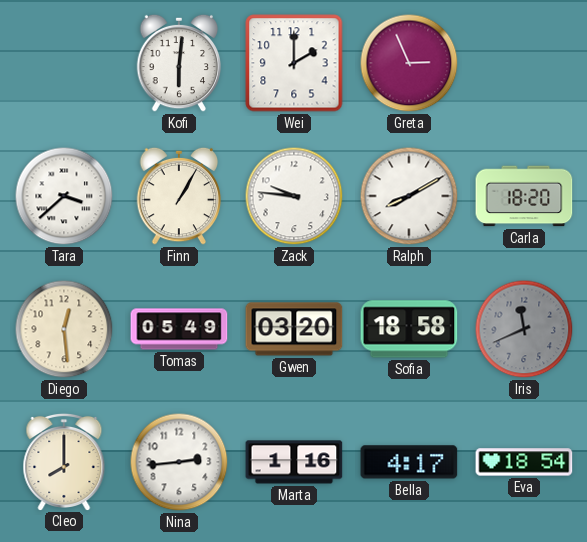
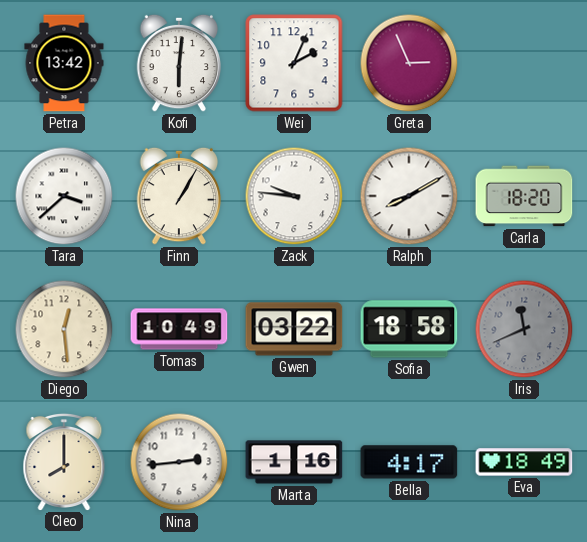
Petra: none -> 13:42 (64, 63)
Wei: 2:00 -> 2:04 (294, 63)
Tomas: 05:49 -> 10:49 (179, 329)
Gwen: 03:20 -> 03:22 (294, 329)
Eva: 18:54 -> 18:49 (524, 462)
